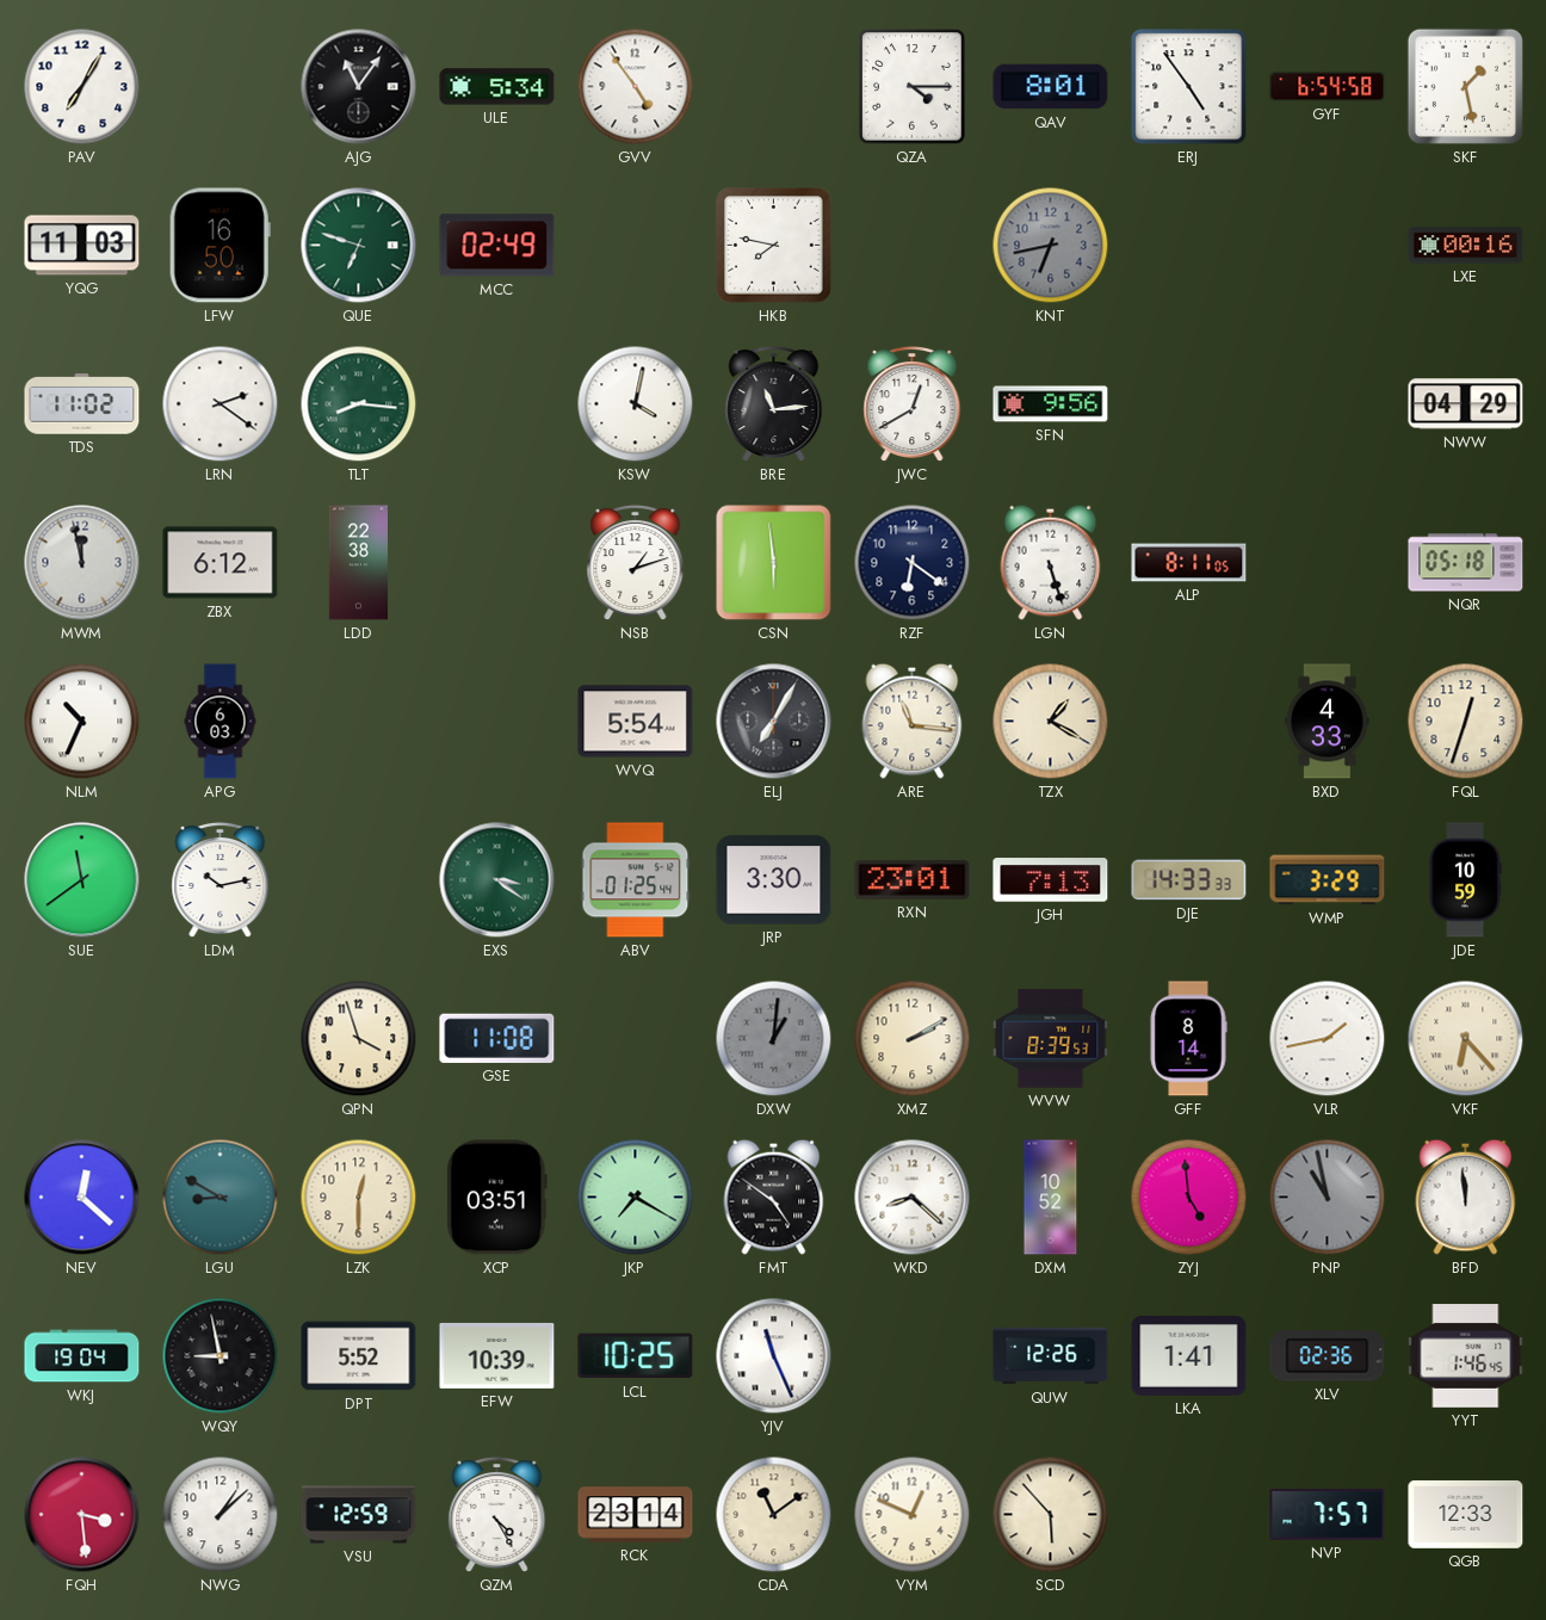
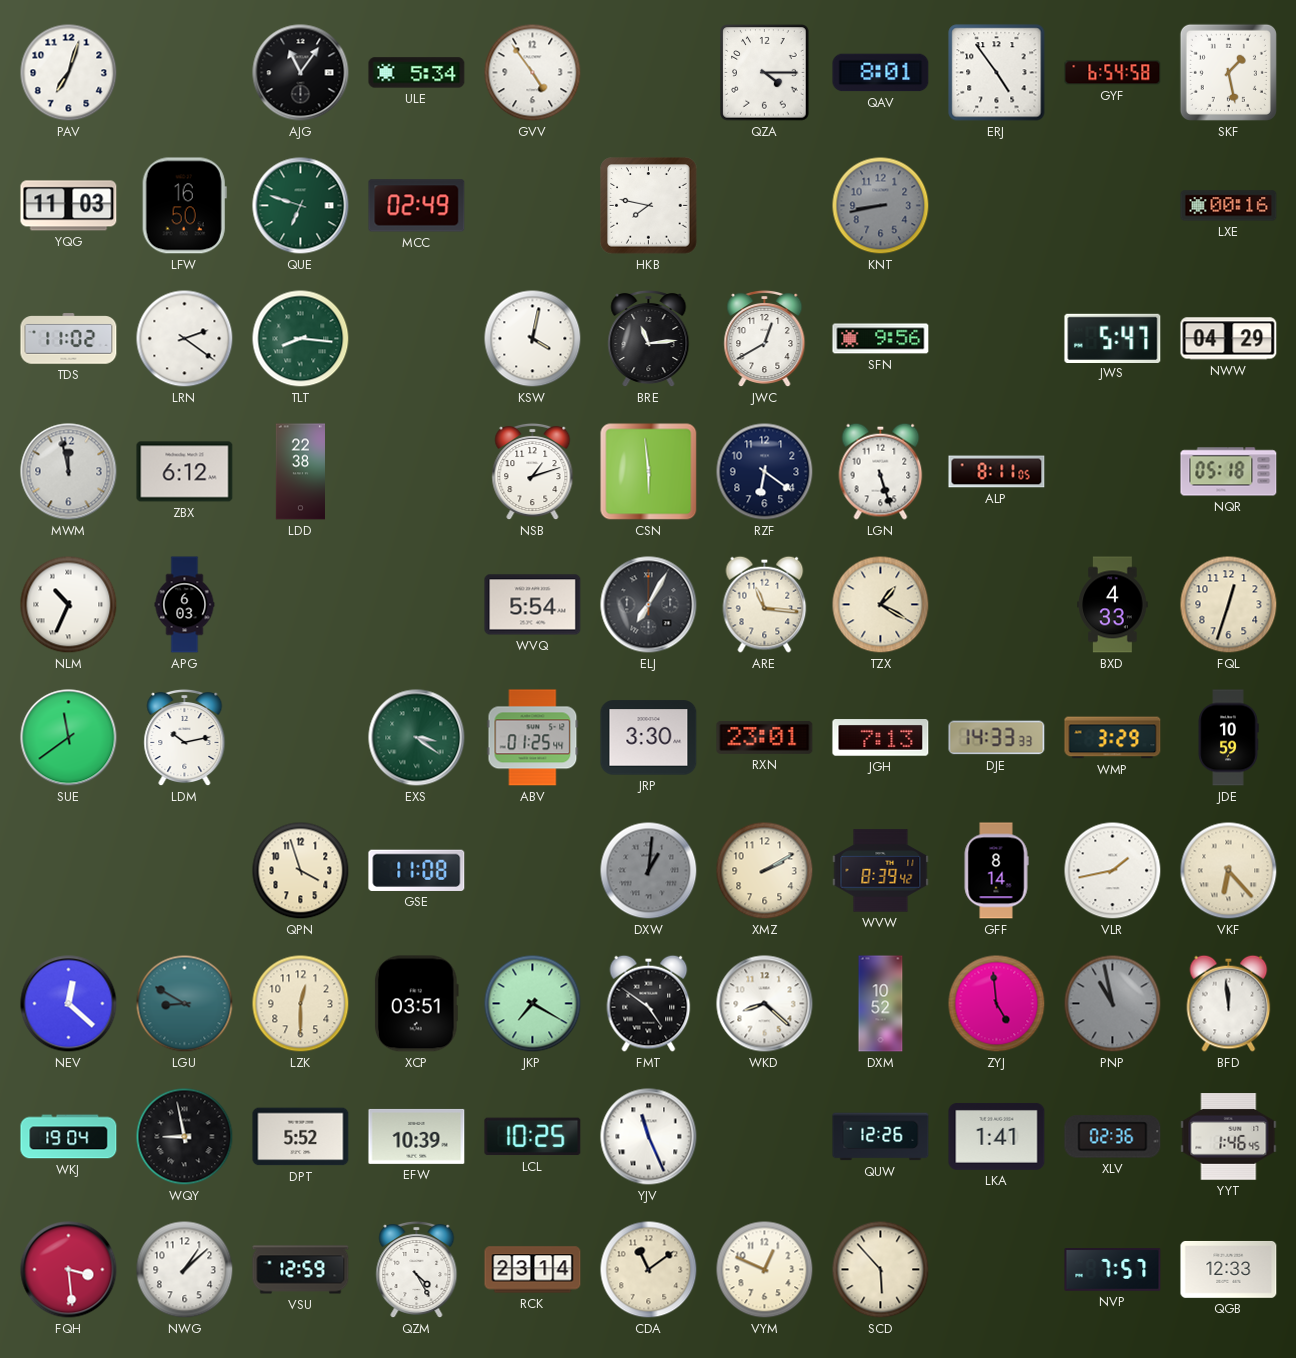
PAV: 7:05 -> 7:03 (69, 73)
KNT: 6:43 -> 8:43 (881, 206)
JWS: none -> 5:47 (1113, 338)
WVW: 8:39:53 -> 8:39:42 (881, 871)
